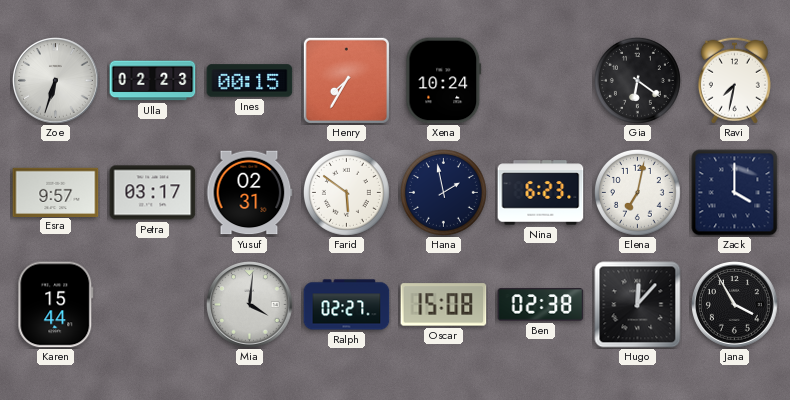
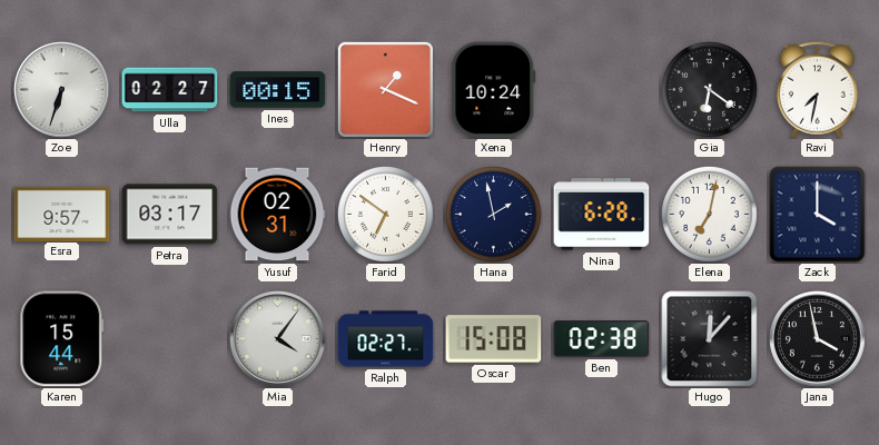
Ulla: 02:23 -> 02:27 (170, 90)
Henry: 7:35 -> 1:19 (385, 89)
Farid: 5:51 -> 6:51 (385, 214)
Nina: 6:23 -> 6:28 (602, 215)
Mia: 4:01 -> 4:06 (278, 339)
Jana: 3:55 -> 3:58 (818, 339)
